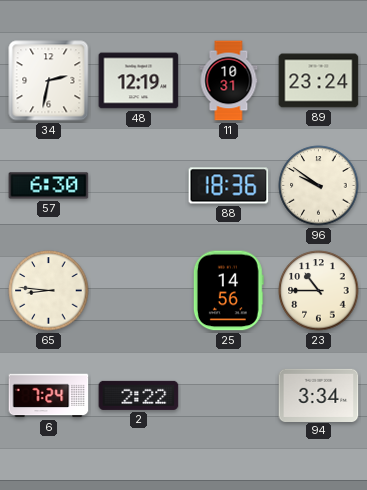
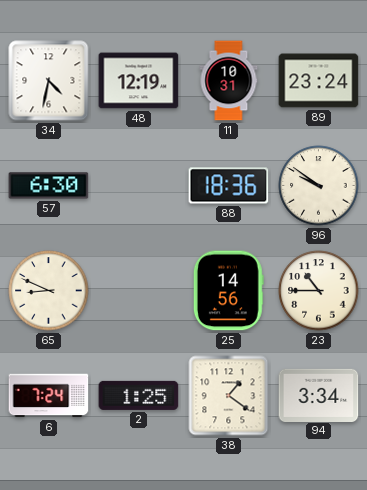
34: 2:32 -> 4:32 (49, 81)
65: 8:46 -> 8:49 (49, 291)
2: 2:22 -> 1:25 (139, 395)
38: none -> 1:21 (229, 396)
